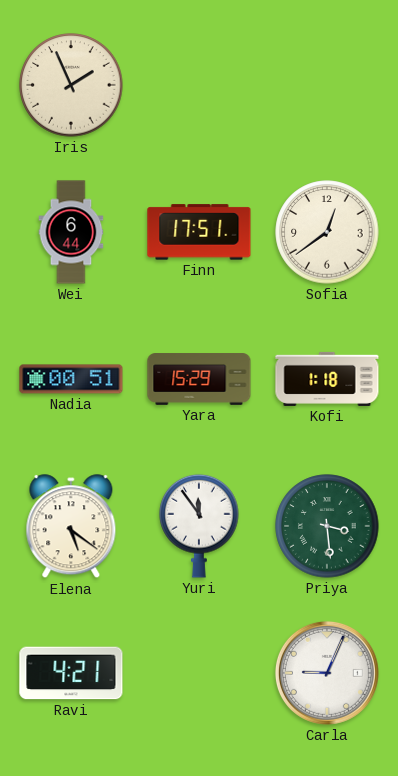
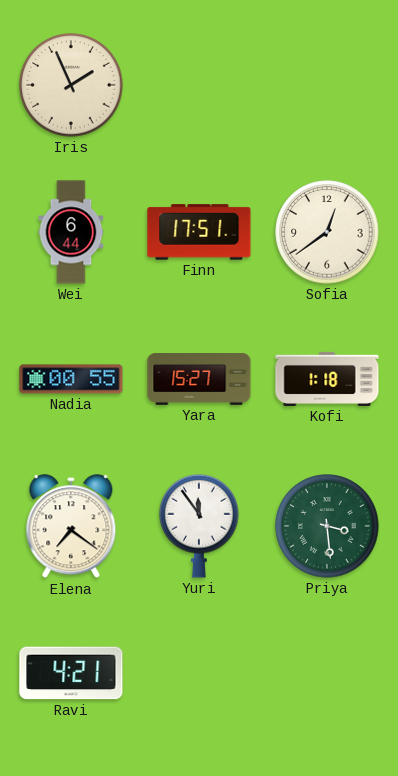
Nadia: 00:51 -> 00:55 (71, 379)
Yara: 15:29 -> 15:27 (199, 379)
Elena: 5:21 -> 7:21 (71, 527)
Carla: 9:04 -> none (327, 673)
